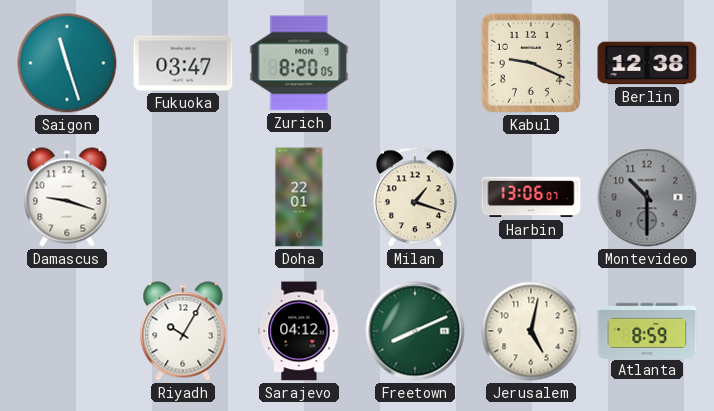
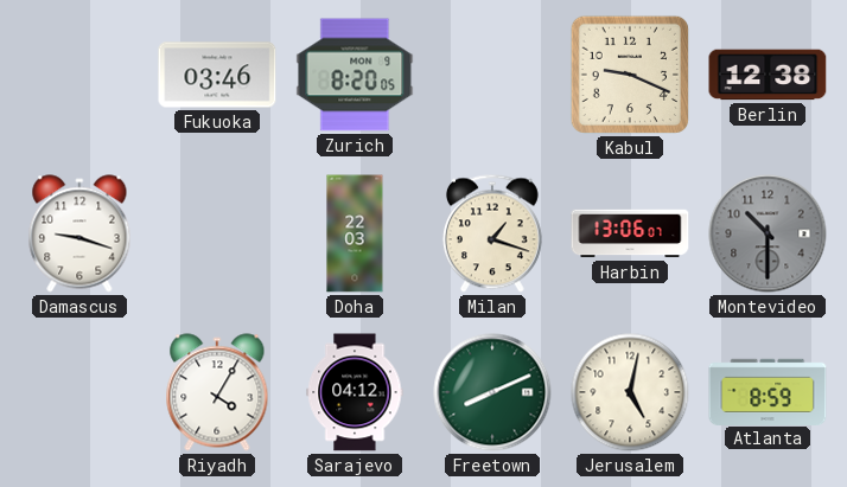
Saigon: 11:27 -> none (67, 63)
Fukuoka: 03:47 -> 03:46 (217, 75)
Doha: 22:01 -> 22:03 (355, 233)
Riyadh: 10:05 -> 4:05 (217, 392)
